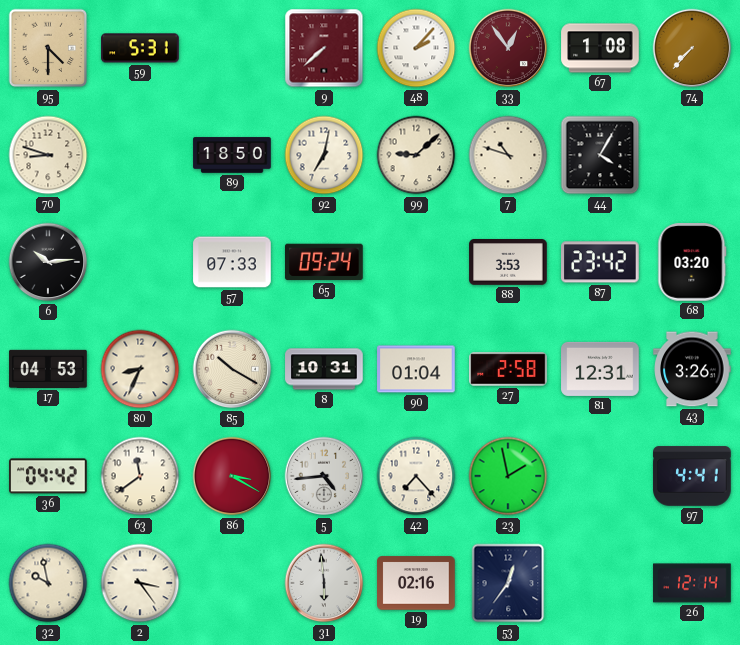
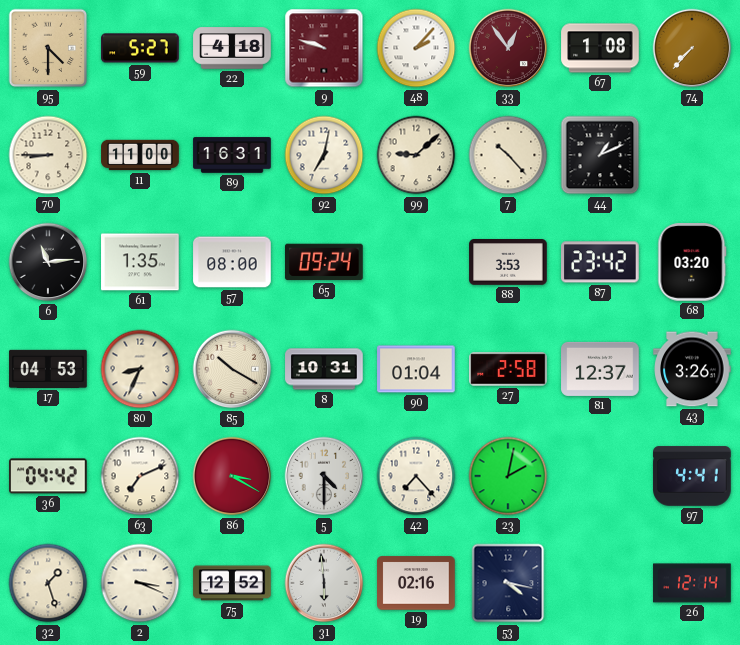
59: 5:31 -> 5:27 (140, 48)
22: none -> 4:18 (232, 48)
9: 7:38 -> 9:48 (324, 48)
70: 8:48 -> 8:45 (48, 155)
11: none -> 11:00 (140, 155)
89: 18:50 -> 16:31 (232, 155)
7: 10:48 -> 10:23 (508, 155)
44: 4:05 -> 1:11 (600, 155)
6: 10:14 -> 11:14 (48, 262)
61: none -> 1:35 (140, 262)
57: 07:33 -> 08:00 (232, 262)
81: 12:31 -> 12:37 (600, 369)
63: 11:39 -> 7:11 (140, 476)
5: 4:44 -> 4:30 (324, 476)
23: 1:58 -> 2:02 (508, 476)
32: 9:58 -> 1:27 (48, 583)
2: 3:24 -> 3:19 (140, 583)
75: none -> 12:52 (232, 583)
53: 12:36 -> 4:17 (508, 583)
